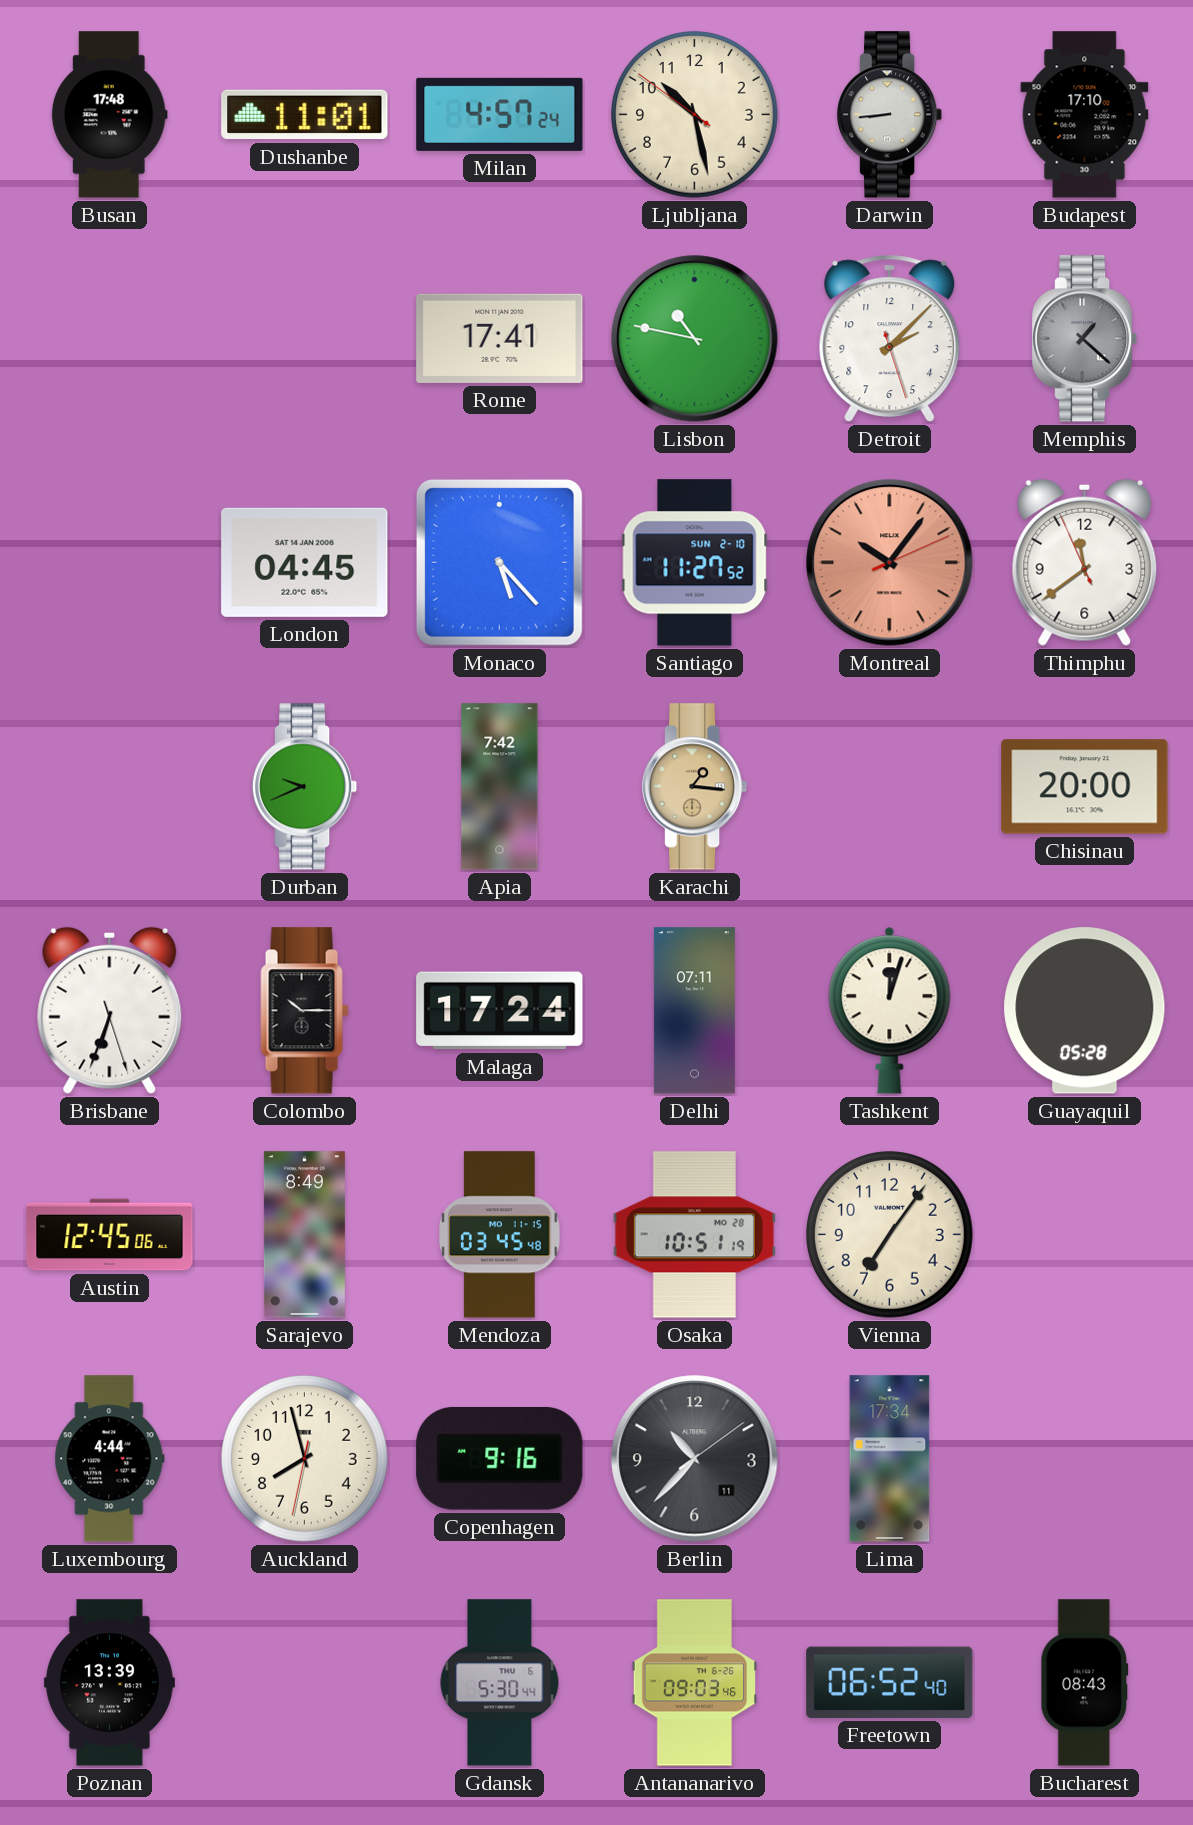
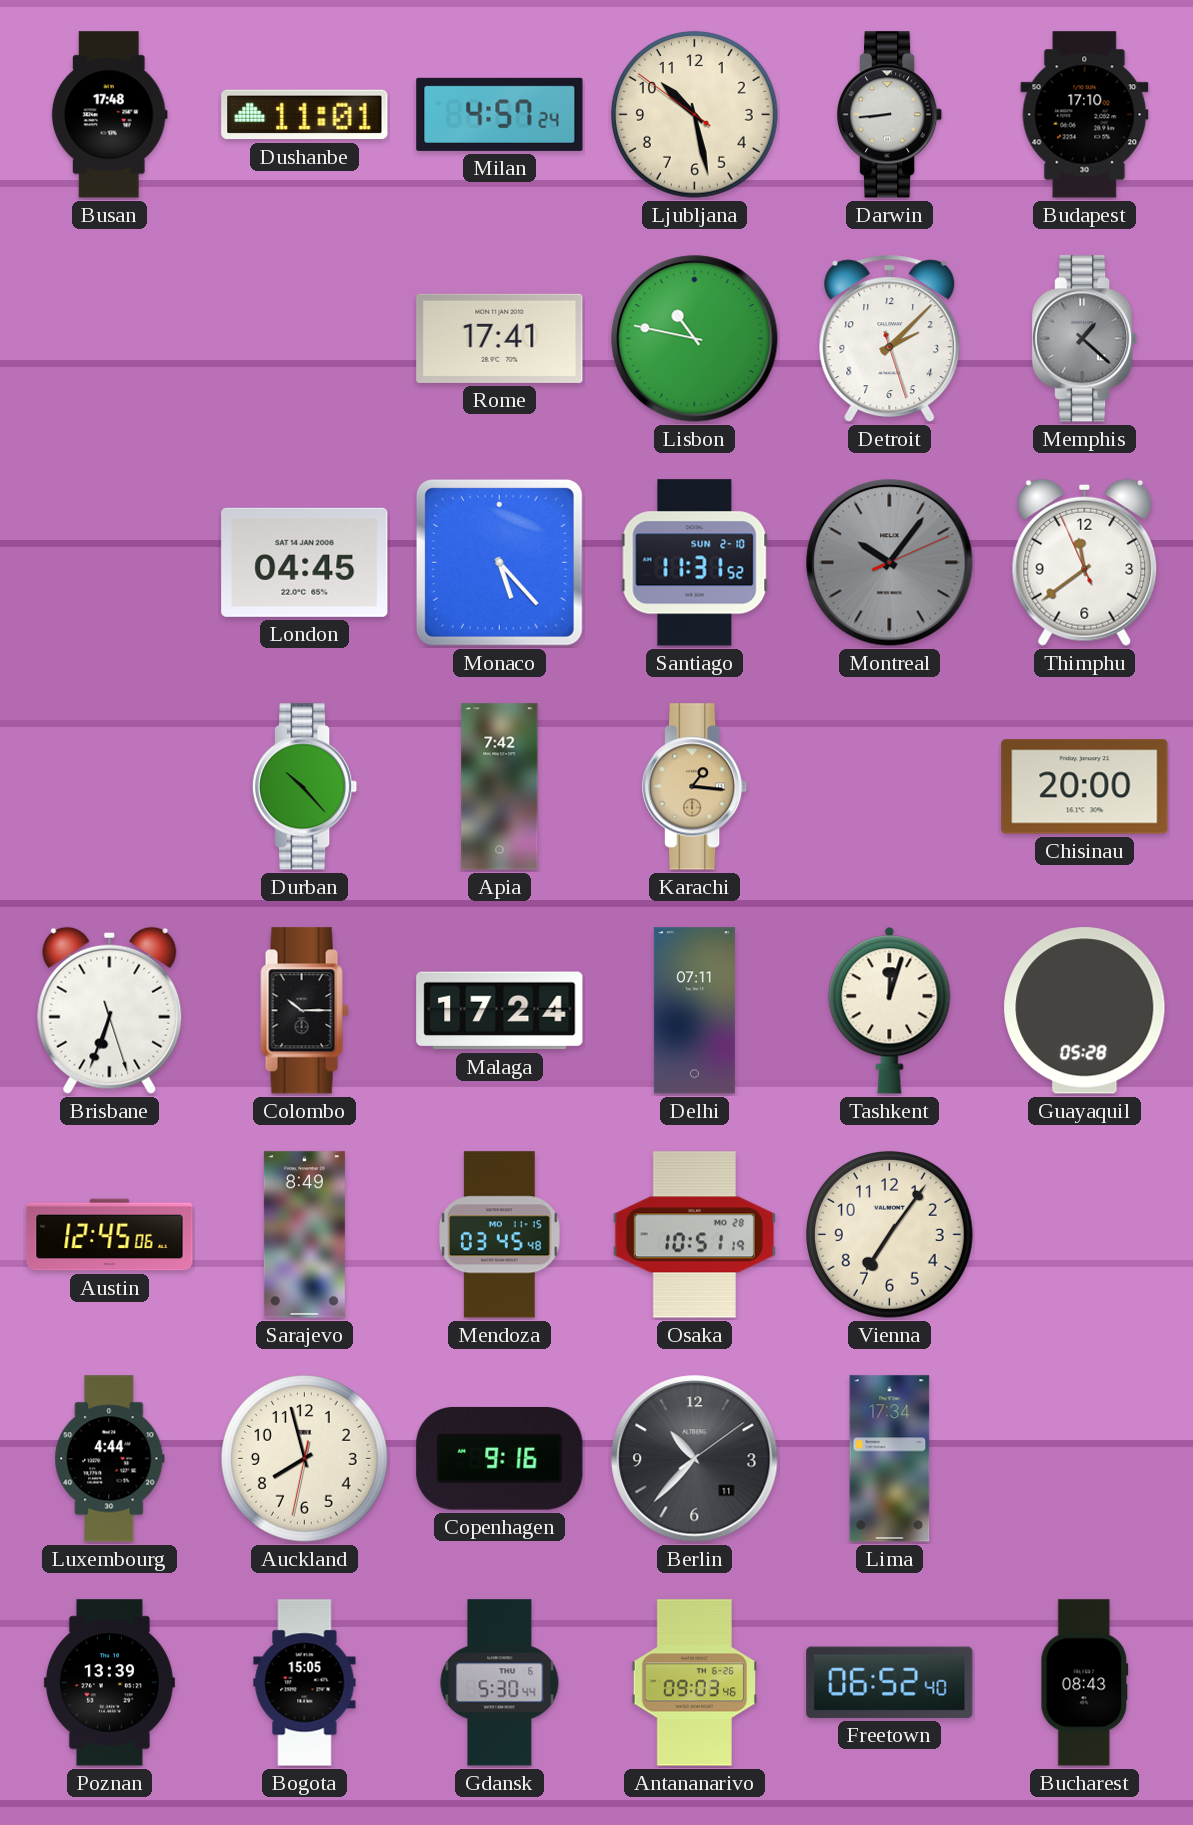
Santiago: 11:27 -> 11:31 (695, 563)
Montreal dial: salmon -> grey (890, 563)
Durban: 9:41 -> 10:23 (305, 787)
Bogota: none -> 15:05 (305, 1683)
